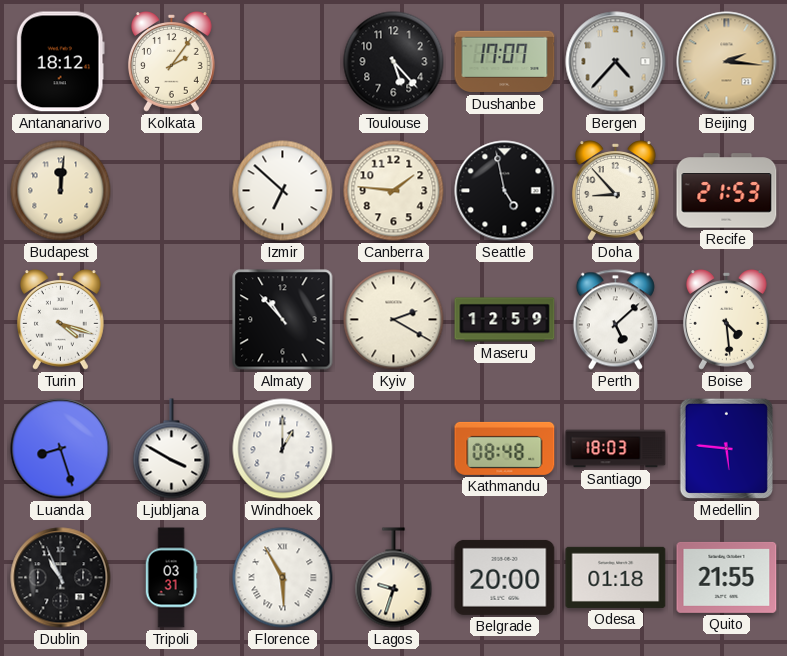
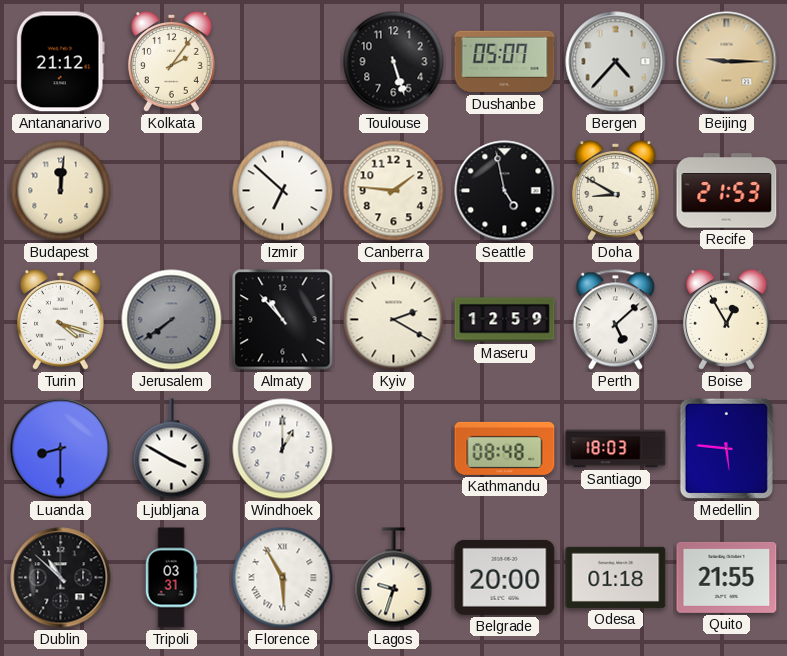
Antananarivo: 18:12 -> 21:12 (60, 62)
Toulouse: 5:23 -> 5:27 (394, 62)
Dushanbe: 17:07 -> 05:07 (505, 62)
Beijing: 2:16 -> 9:15 (727, 62)
Doha: 8:53 -> 8:50 (615, 191)
Jerusalem: none -> 7:39 (172, 320)
Boise: 4:29 -> 12:55 (726, 320)
Luanda: 8:27 -> 8:30 (61, 449)
Dublin: 10:56 -> 10:52 (61, 578)
